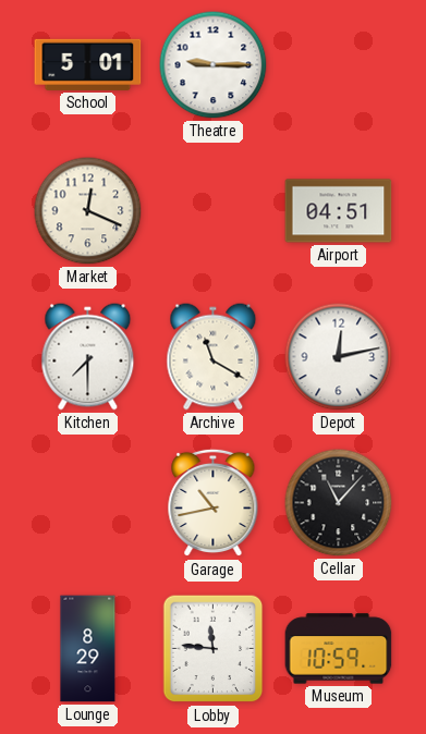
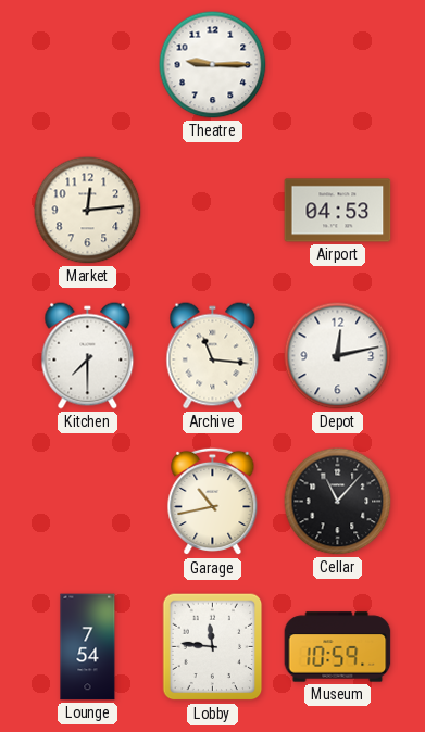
School: 5:01 -> none (88, 64)
Market: 12:19 -> 12:14 (88, 211)
Airport: 04:51 -> 04:53 (338, 211)
Archive: 11:20 -> 11:16 (213, 356)
Lounge: 8:29 -> 7:54 (88, 647)
